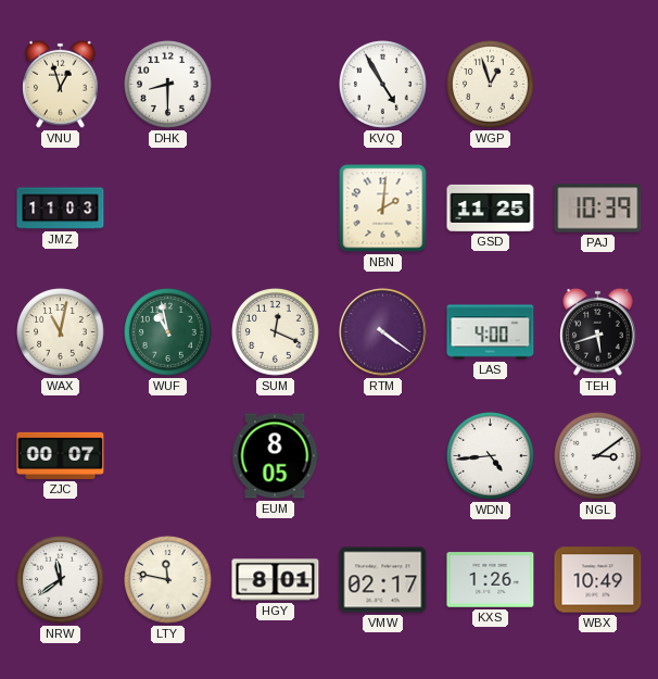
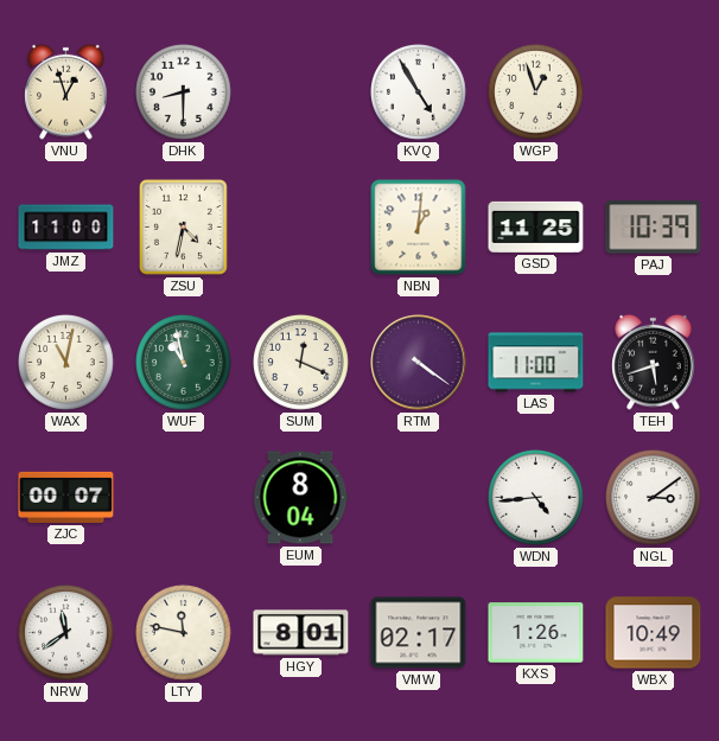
JMZ: 11:03 -> 11:00 (66, 228)
ZSU: none -> 4:32 (184, 228)
NBN: 2:01 -> 1:01 (419, 228)
LAS: 4:00 -> 11:00 (536, 363)
EUM: 8:05 -> 8:04 (300, 498)
